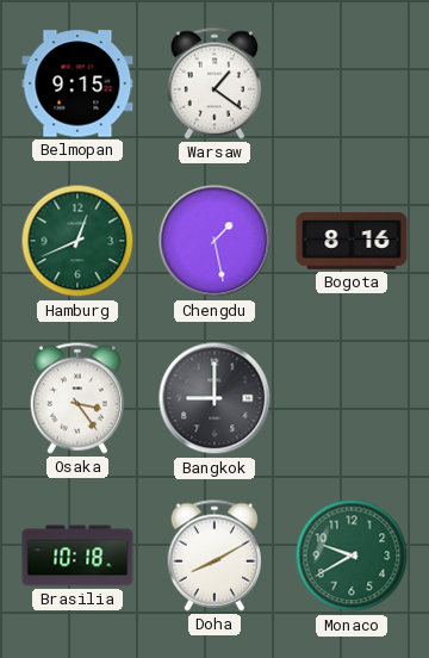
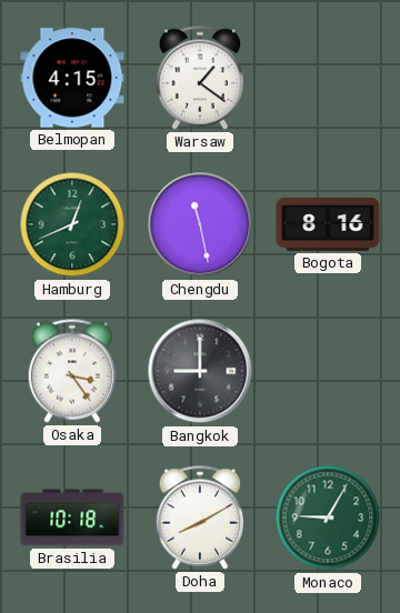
Belmopan: 9:15 -> 4:15 (72, 78)
Chengdu: 1:28 -> 11:28 (200, 224)
Monaco: 9:40 -> 9:05 (328, 517)
